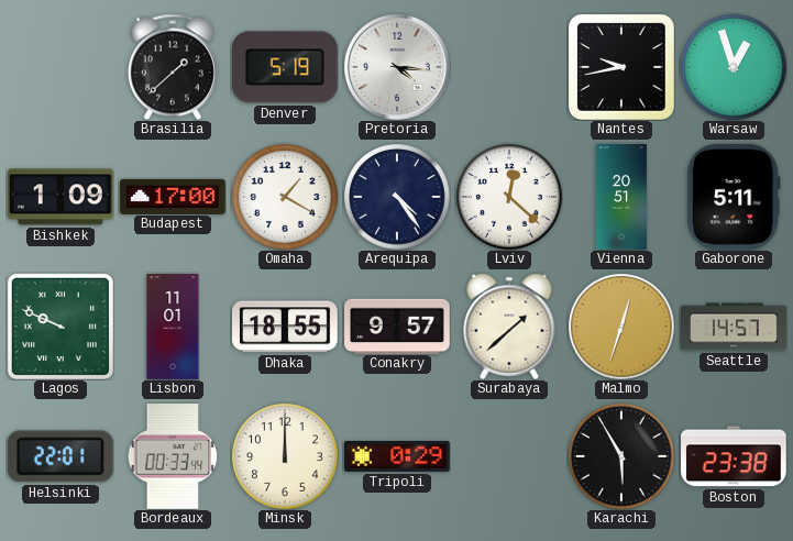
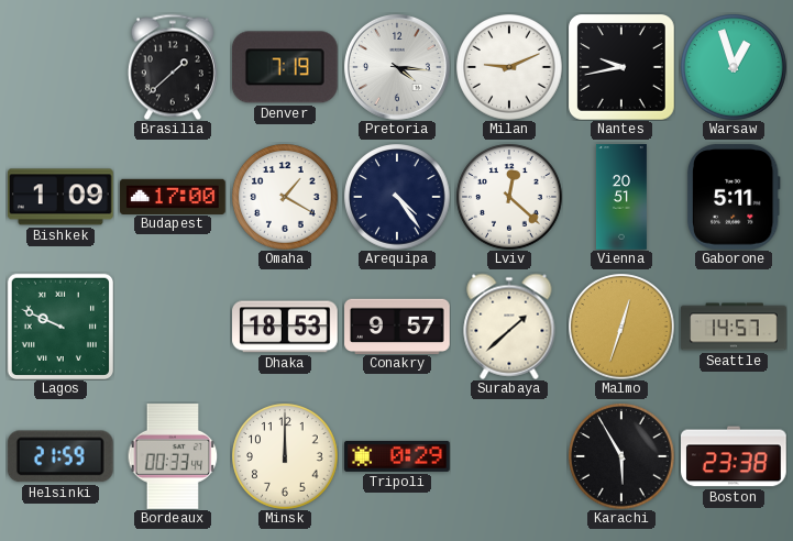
Denver: 5:19 -> 7:19 (285, 67)
Milan: none -> 9:11 (509, 67)
Lisbon: 11:01 -> none (173, 327)
Dhaka: 18:55 -> 18:53 (286, 327)
Helsinki: 22:01 -> 21:59 (60, 456)
